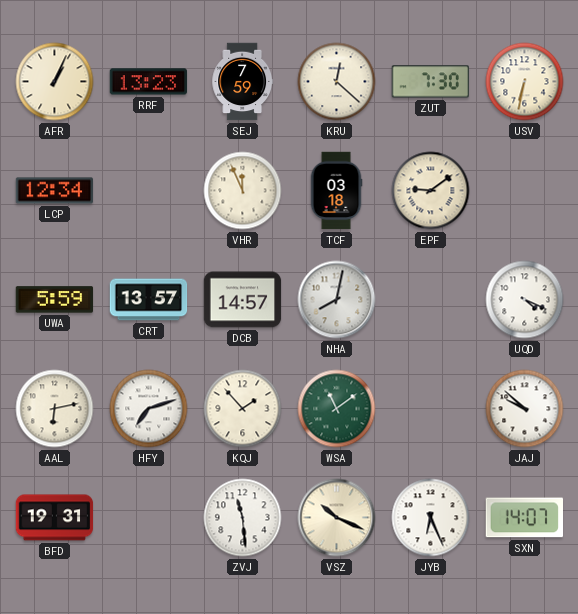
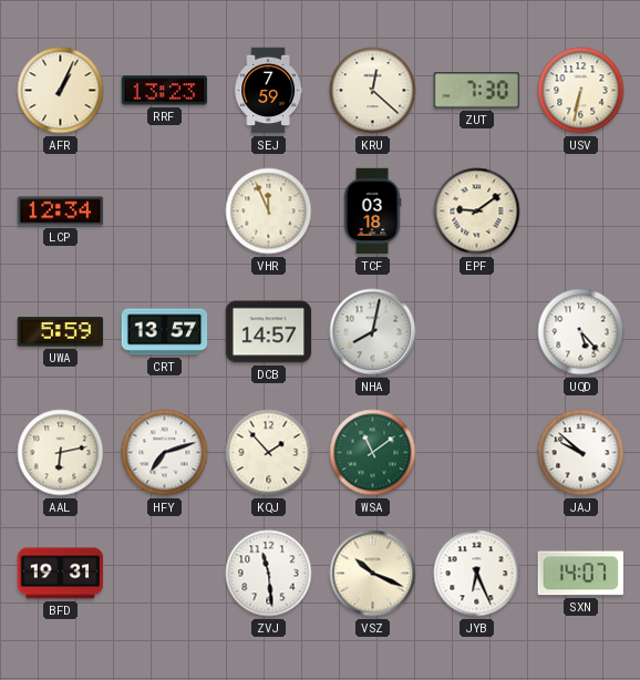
UQD: 4:19 -> 5:23 (581, 332)
